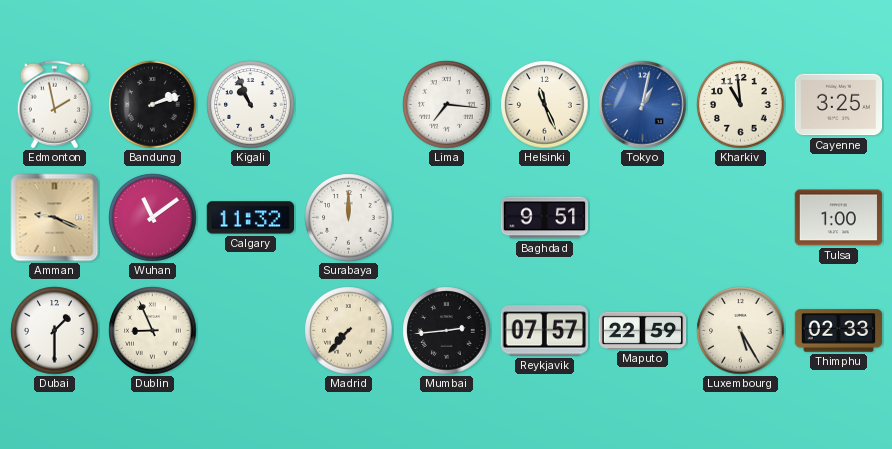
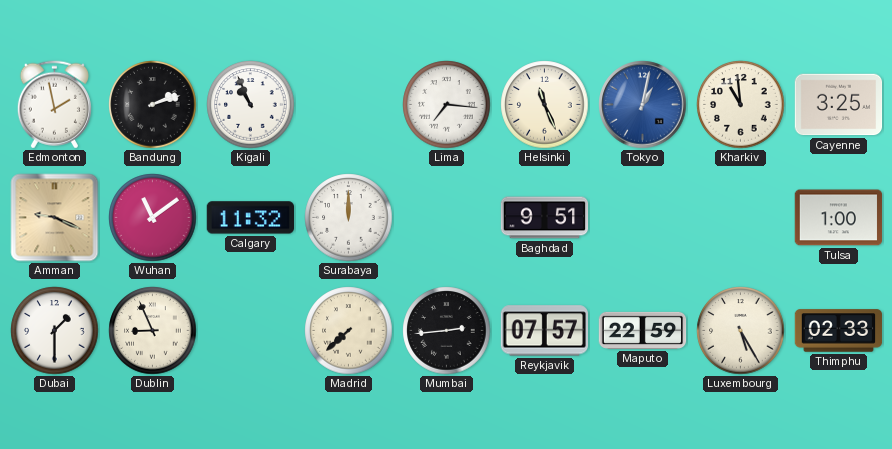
Madrid: 7:37 -> 7:38 (349, 331)
